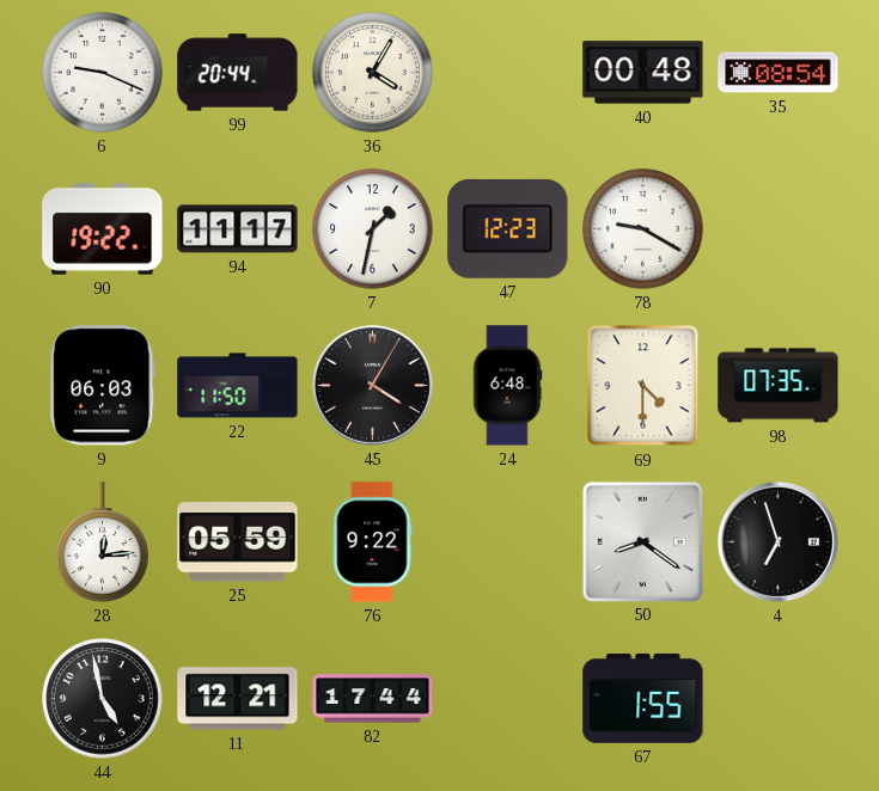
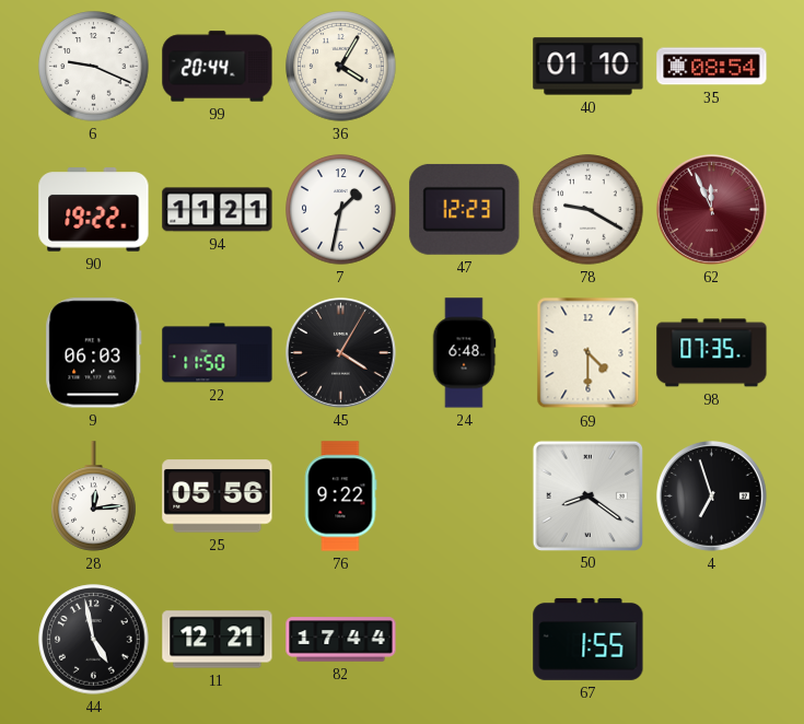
40: 00:48 -> 01:10 (589, 67)
94: 11:17 -> 11:21 (218, 210)
62: none -> 11:56 (711, 209)
25: 05:59 -> 05:56 (218, 497)
